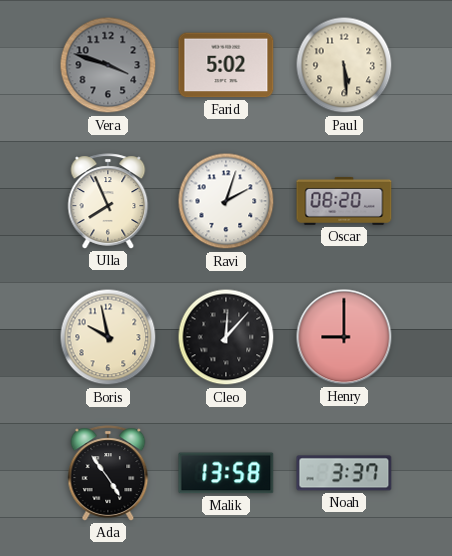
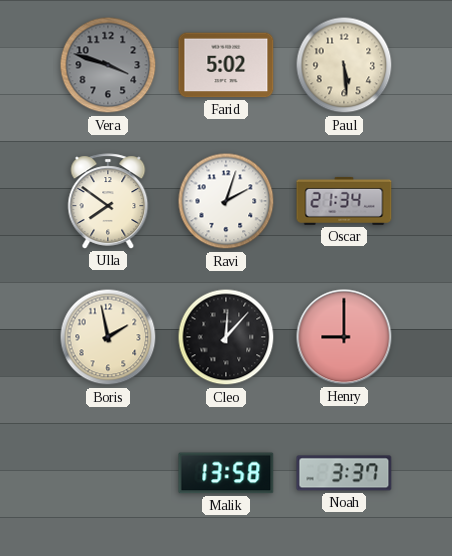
Ulla: 7:56 -> 7:51 (108, 201)
Oscar: 08:20 -> 21:34 (344, 201)
Boris: 9:58 -> 1:58 (108, 337)
Ada: 4:54 -> none (108, 473)
